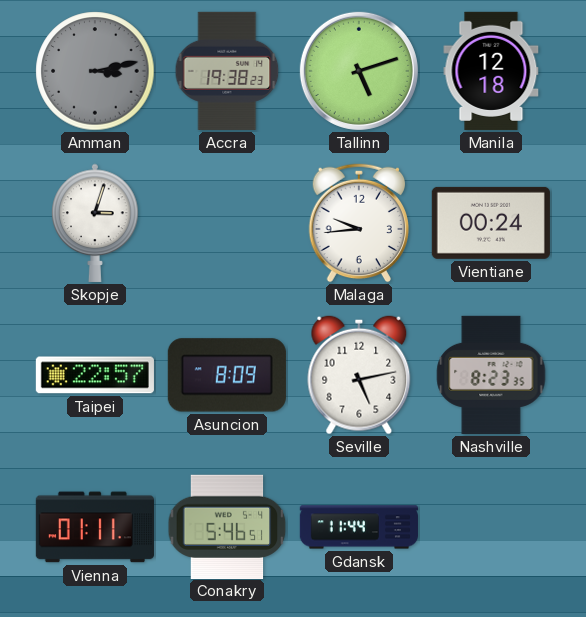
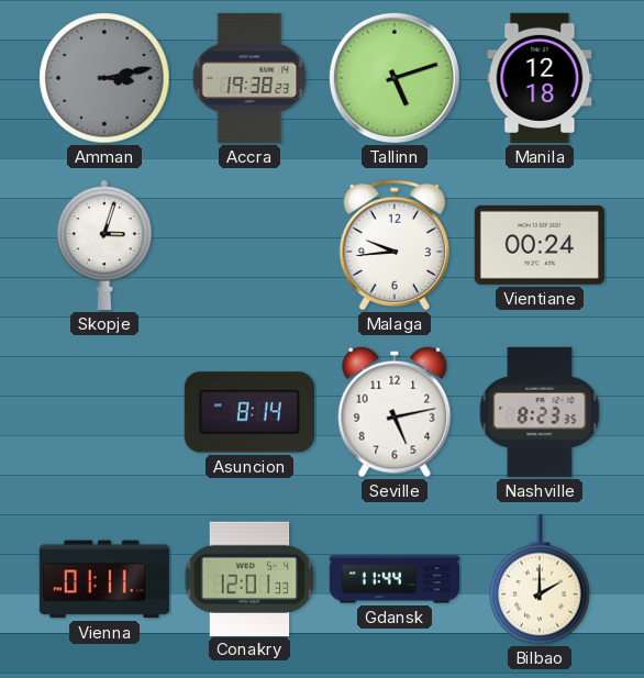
Taipei: 22:57 -> none (95, 375)
Asuncion: 8:09 -> 8:14 (249, 412)
Conakry: 5:46 -> 12:01 (249, 578)
Bilbao: none -> 2:00 (540, 579)
